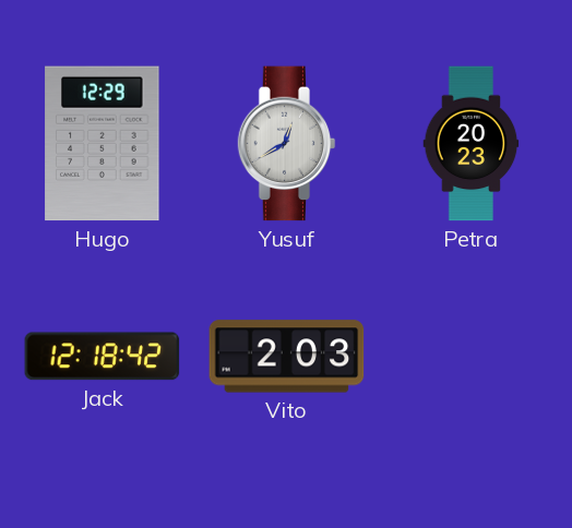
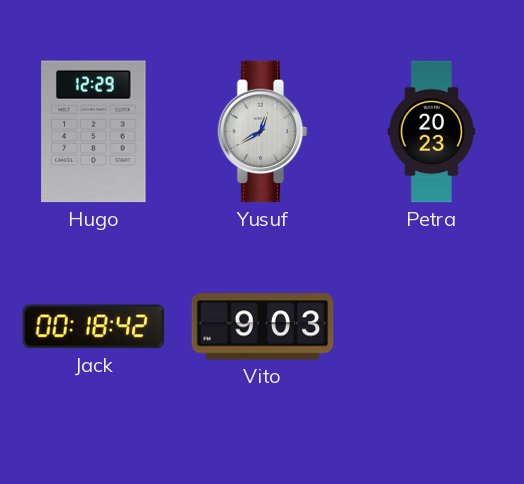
Jack: 12:18 -> 00:18 (94, 327)
Vito: 2:03 -> 9:03 (263, 327)
